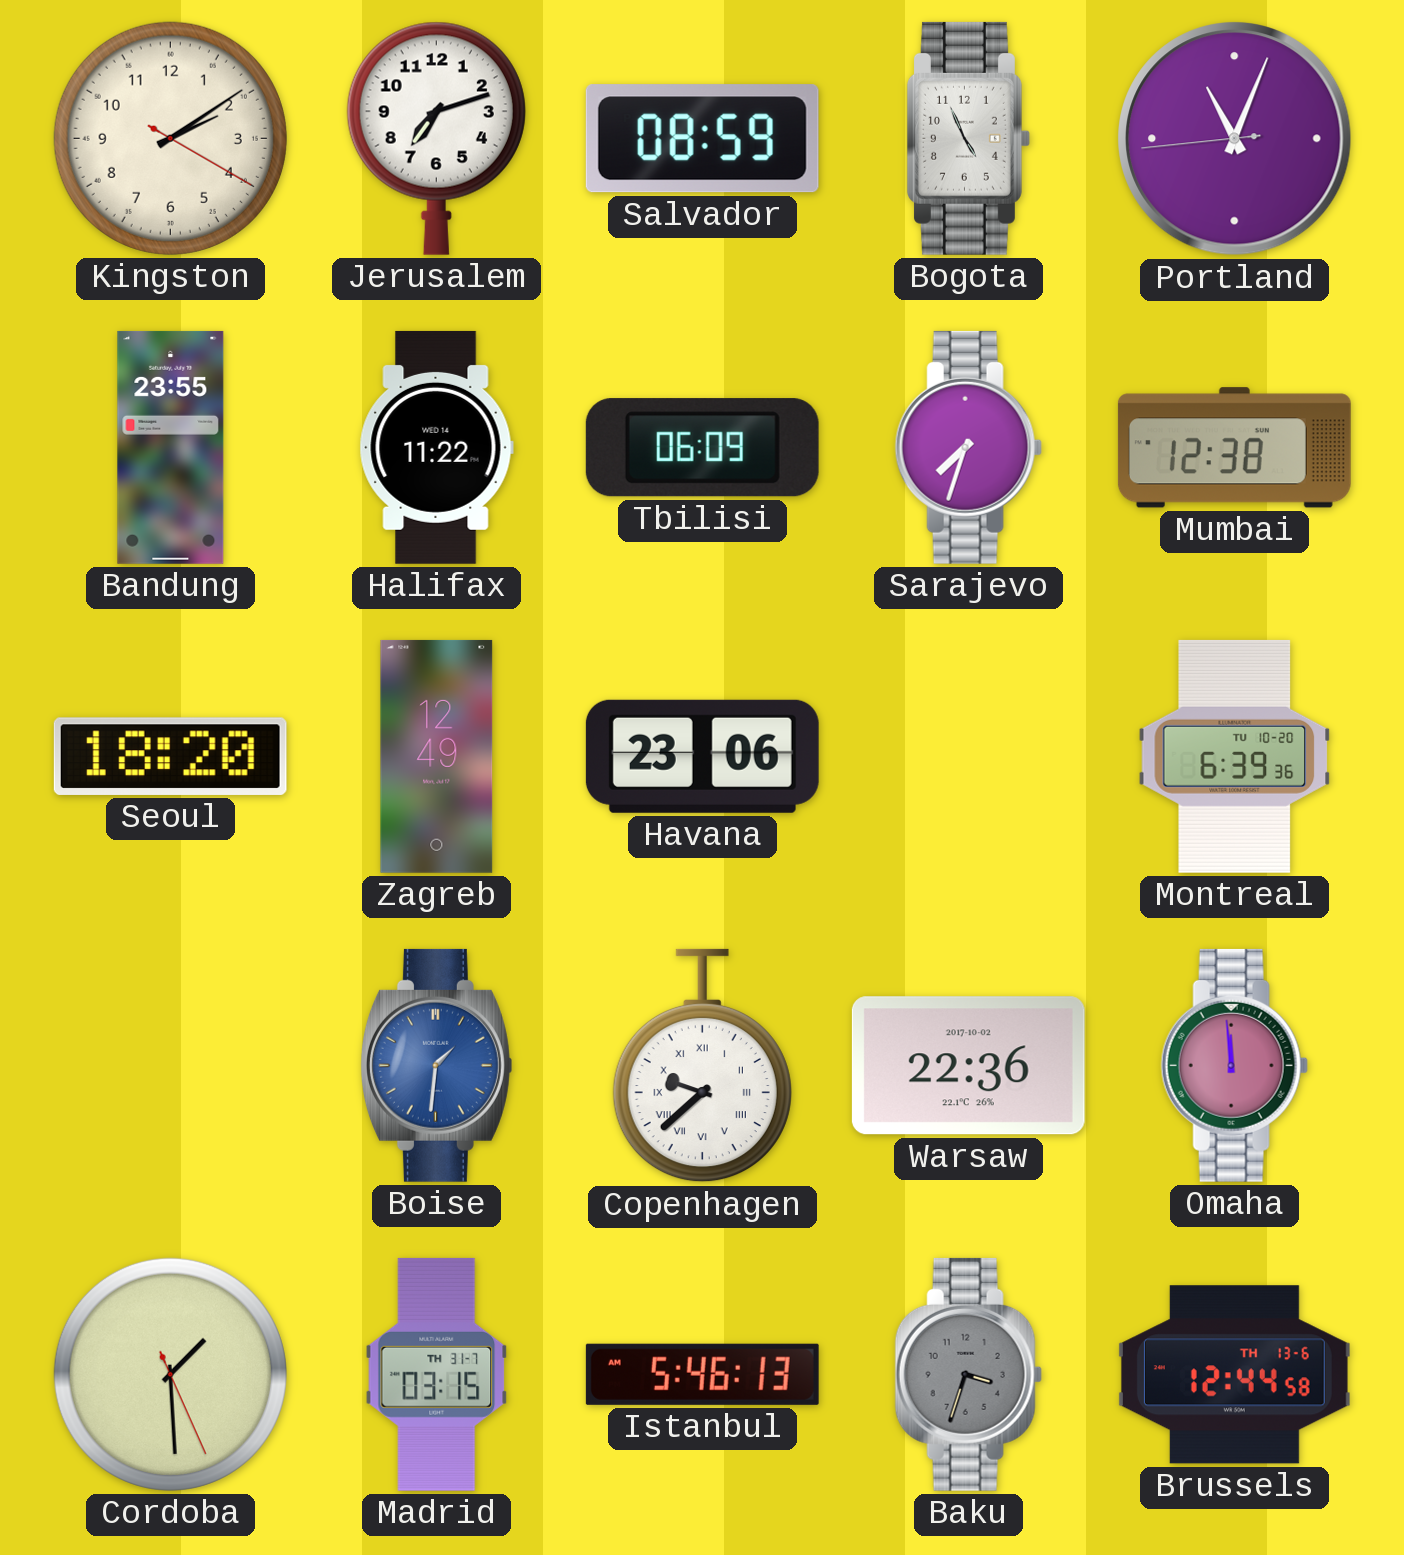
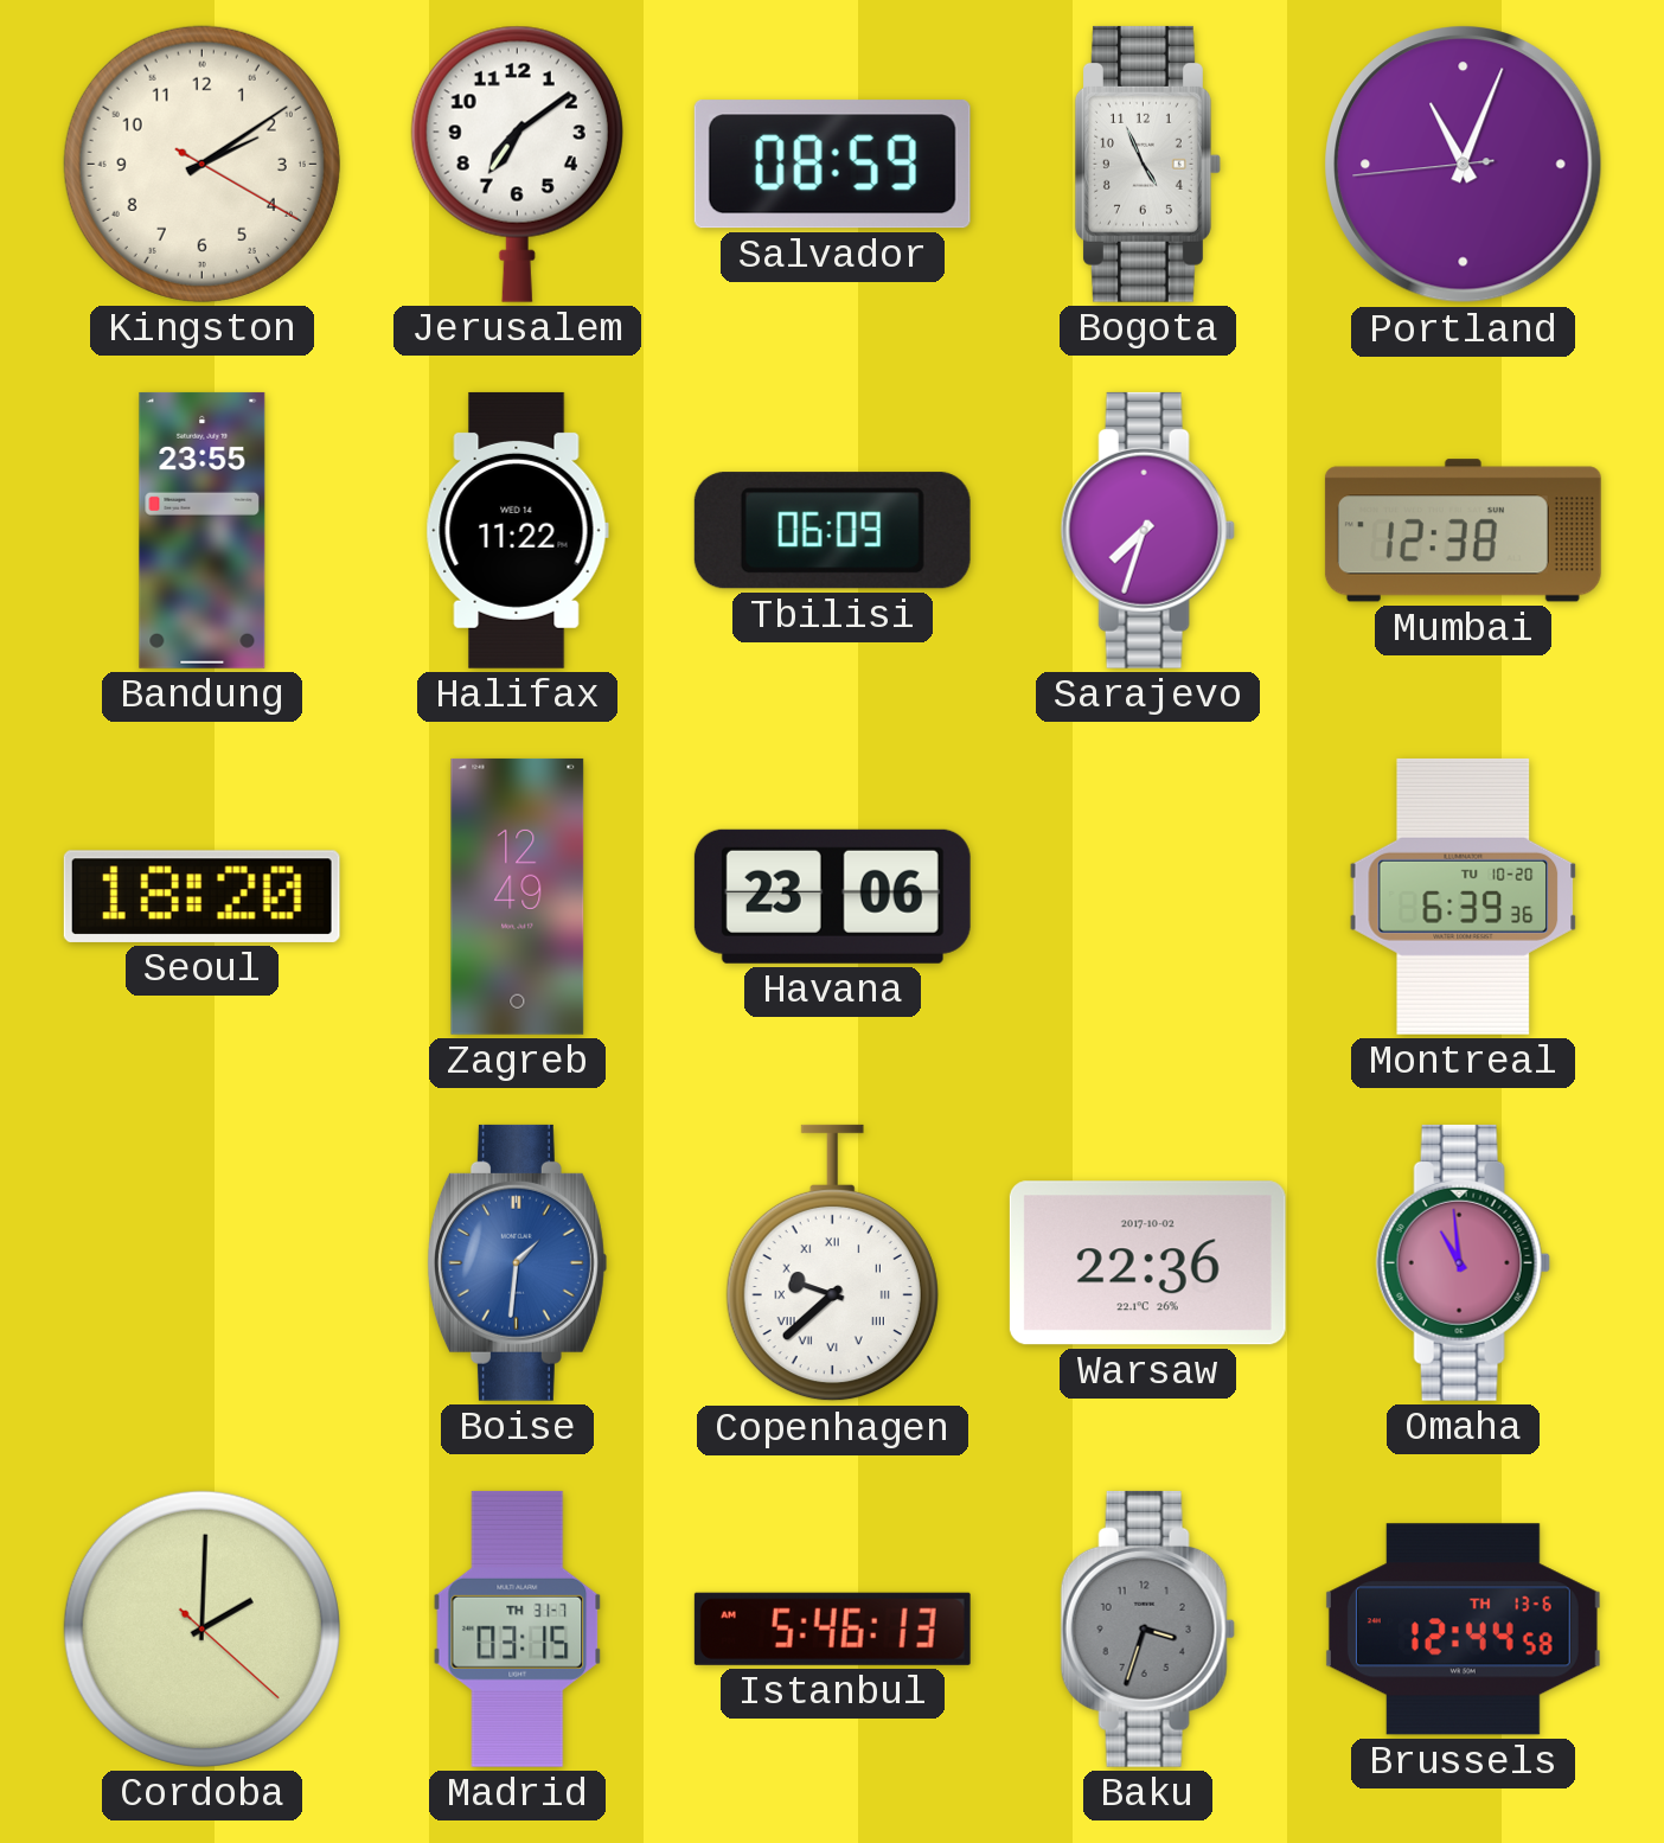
Jerusalem: 7:12 -> 7:09 (517, 164)
Omaha: 11:59 -> 10:59 (1463, 1262)
Cordoba: 1:29 -> 2:00 (201, 1628)
